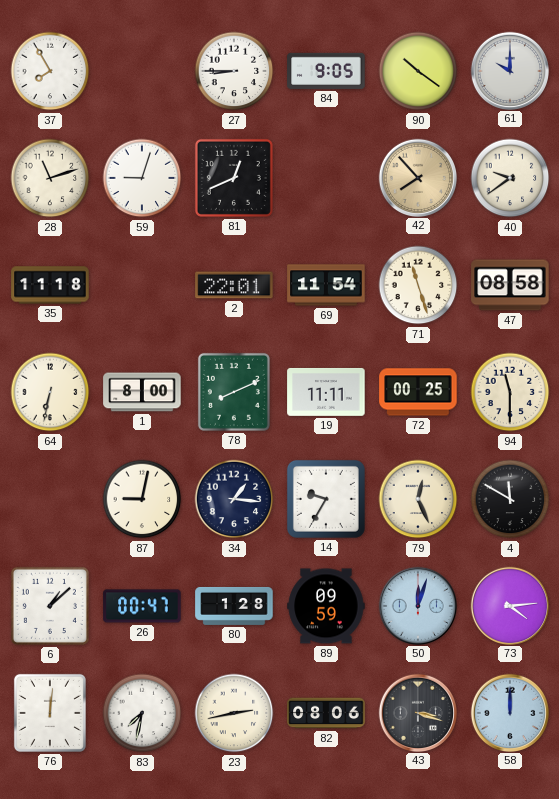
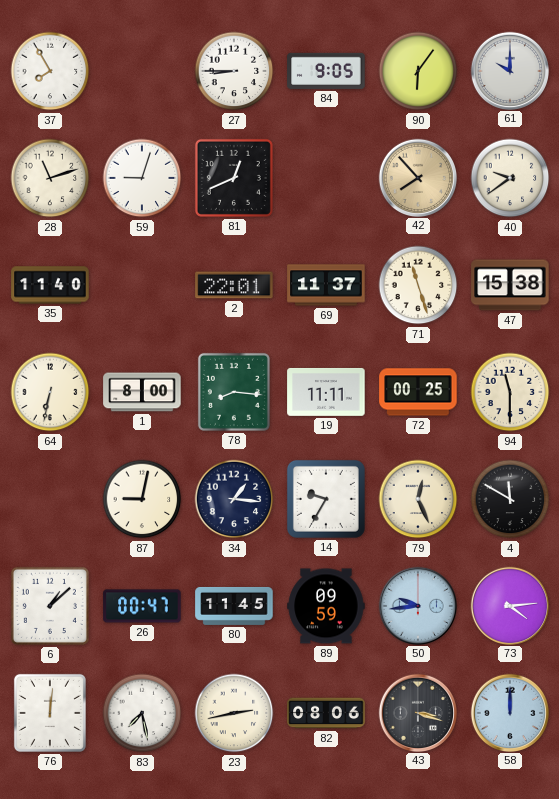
90: 10:21 -> 6:06 (418, 71)
35: 11:18 -> 11:40 (50, 285)
69: 11:54 -> 11:37 (326, 285)
47: 08:58 -> 15:38 (510, 285)
78: 8:11 -> 8:16 (234, 392)
80: 1:28 -> 11:45 (234, 606)
50: 12:03 -> 9:44 (417, 605)
83: 7:32 -> 7:28 (142, 713)
